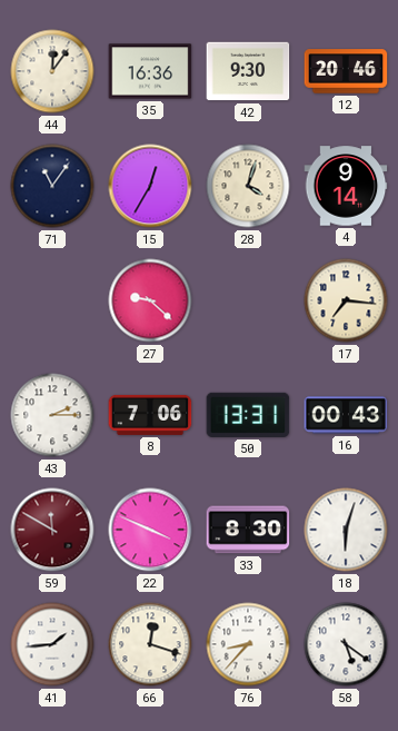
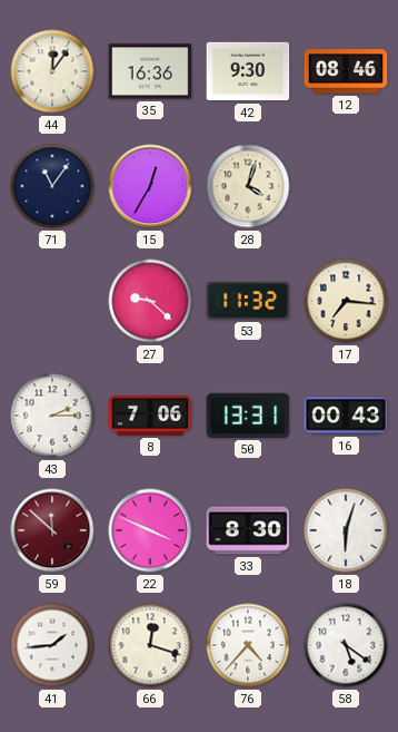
12: 20:46 -> 08:46 (346, 71)
4: 9:14 -> none (346, 186)
53: none -> 11:32 (248, 301)
59: 11:50 -> 11:52 (52, 530)
76: 8:37 -> 4:37 (248, 645)
